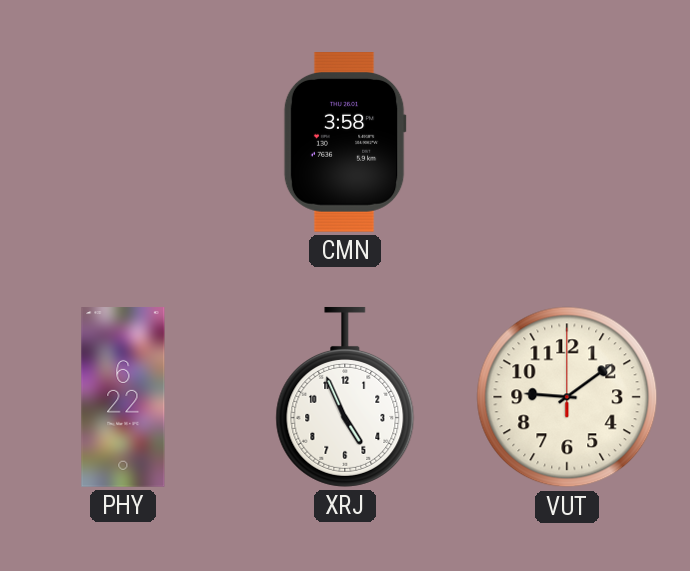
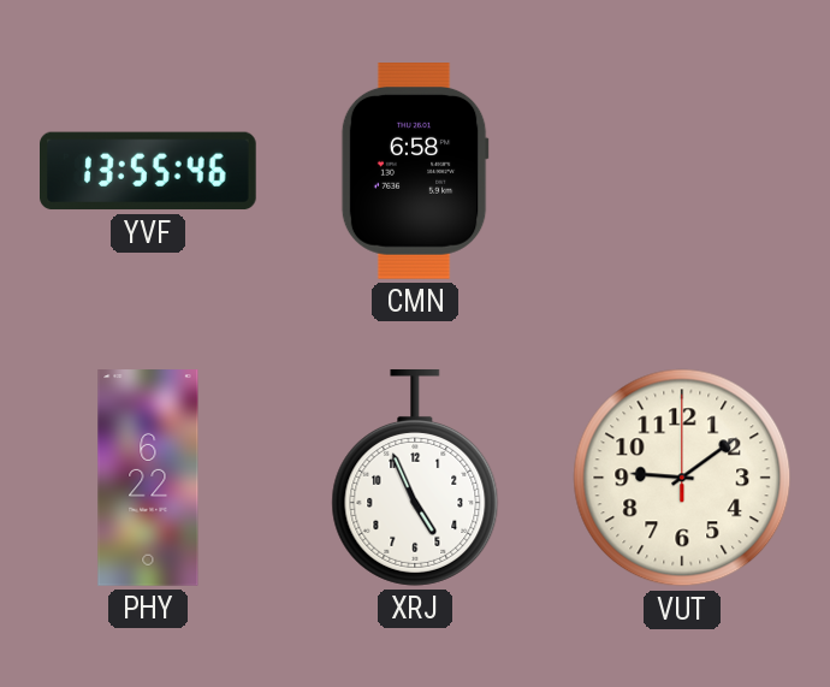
YVF: none -> 13:55 (149, 171)
CMN: 3:58 -> 6:58 (415, 172)
